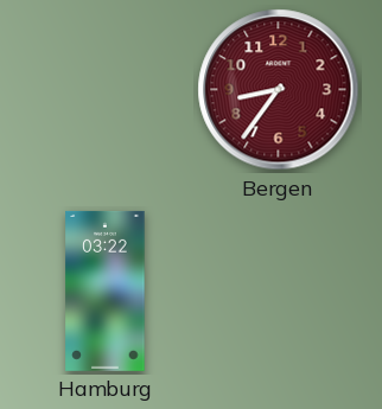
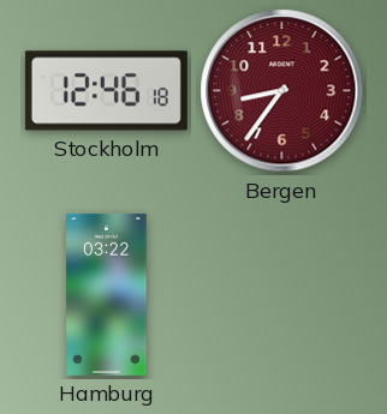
Stockholm: none -> 12:46 (106, 91)
